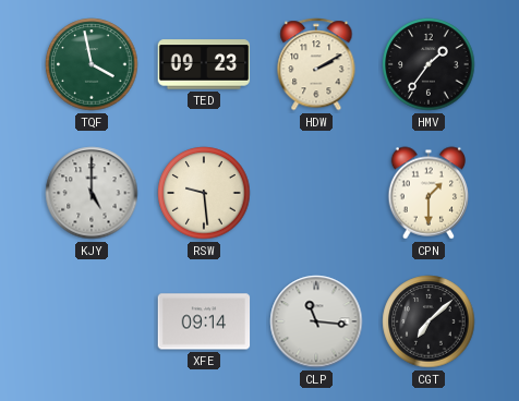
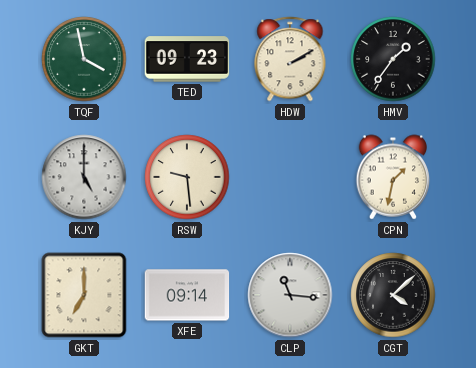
CPN: 1:30 -> 1:32 (393, 177)
GKT: none -> 7:00 (84, 295)
CGT: 7:08 -> 4:08 (393, 295)
